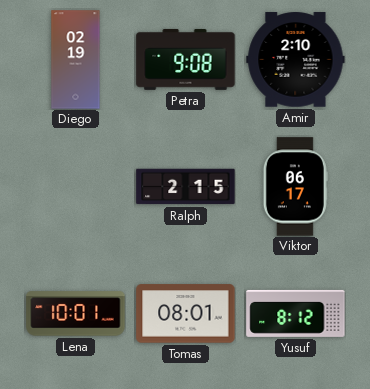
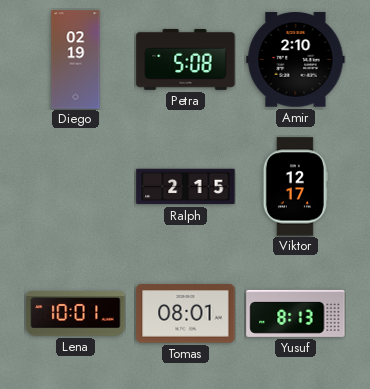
Petra: 9:08 -> 5:08 (186, 59)
Viktor: 06:17 -> 12:17 (295, 187)
Yusuf: 8:12 -> 8:13 (296, 313)
